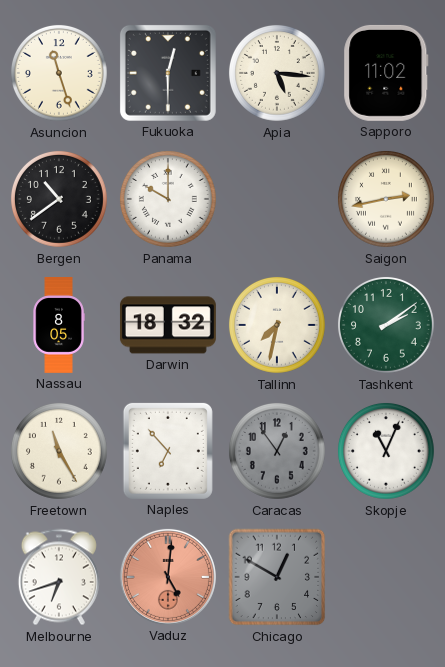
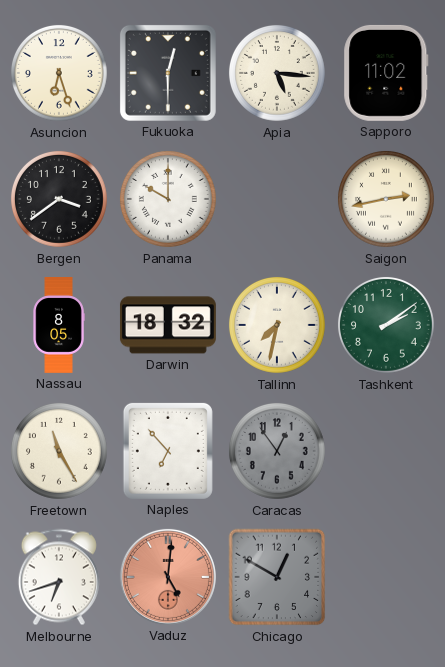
Asuncion: 11:27 -> 6:27 (59, 73)
Bergen: 10:39 -> 3:39 (59, 199)
Skopje: 11:04 -> none (386, 451)
